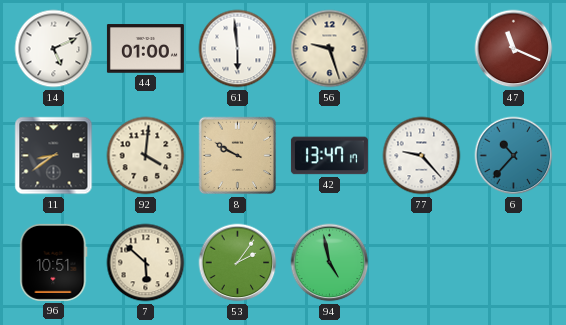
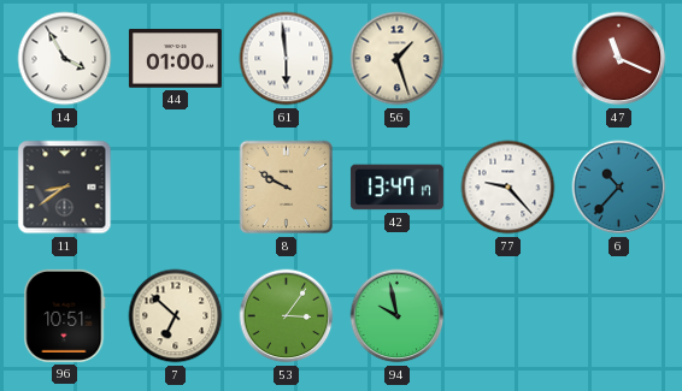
14: 5:11 -> 3:55 (65, 59)
56: 9:27 -> 1:27 (398, 59)
92: 4:01 -> none (146, 156)
7: 5:52 -> 6:52 (176, 316)
53: 2:06 -> 3:06 (287, 316)
94: 4:58 -> 9:58 (398, 316)
